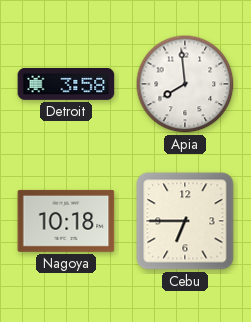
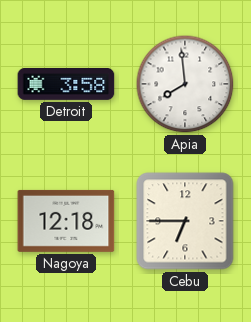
Nagoya: 10:18 -> 12:18 (66, 221)
